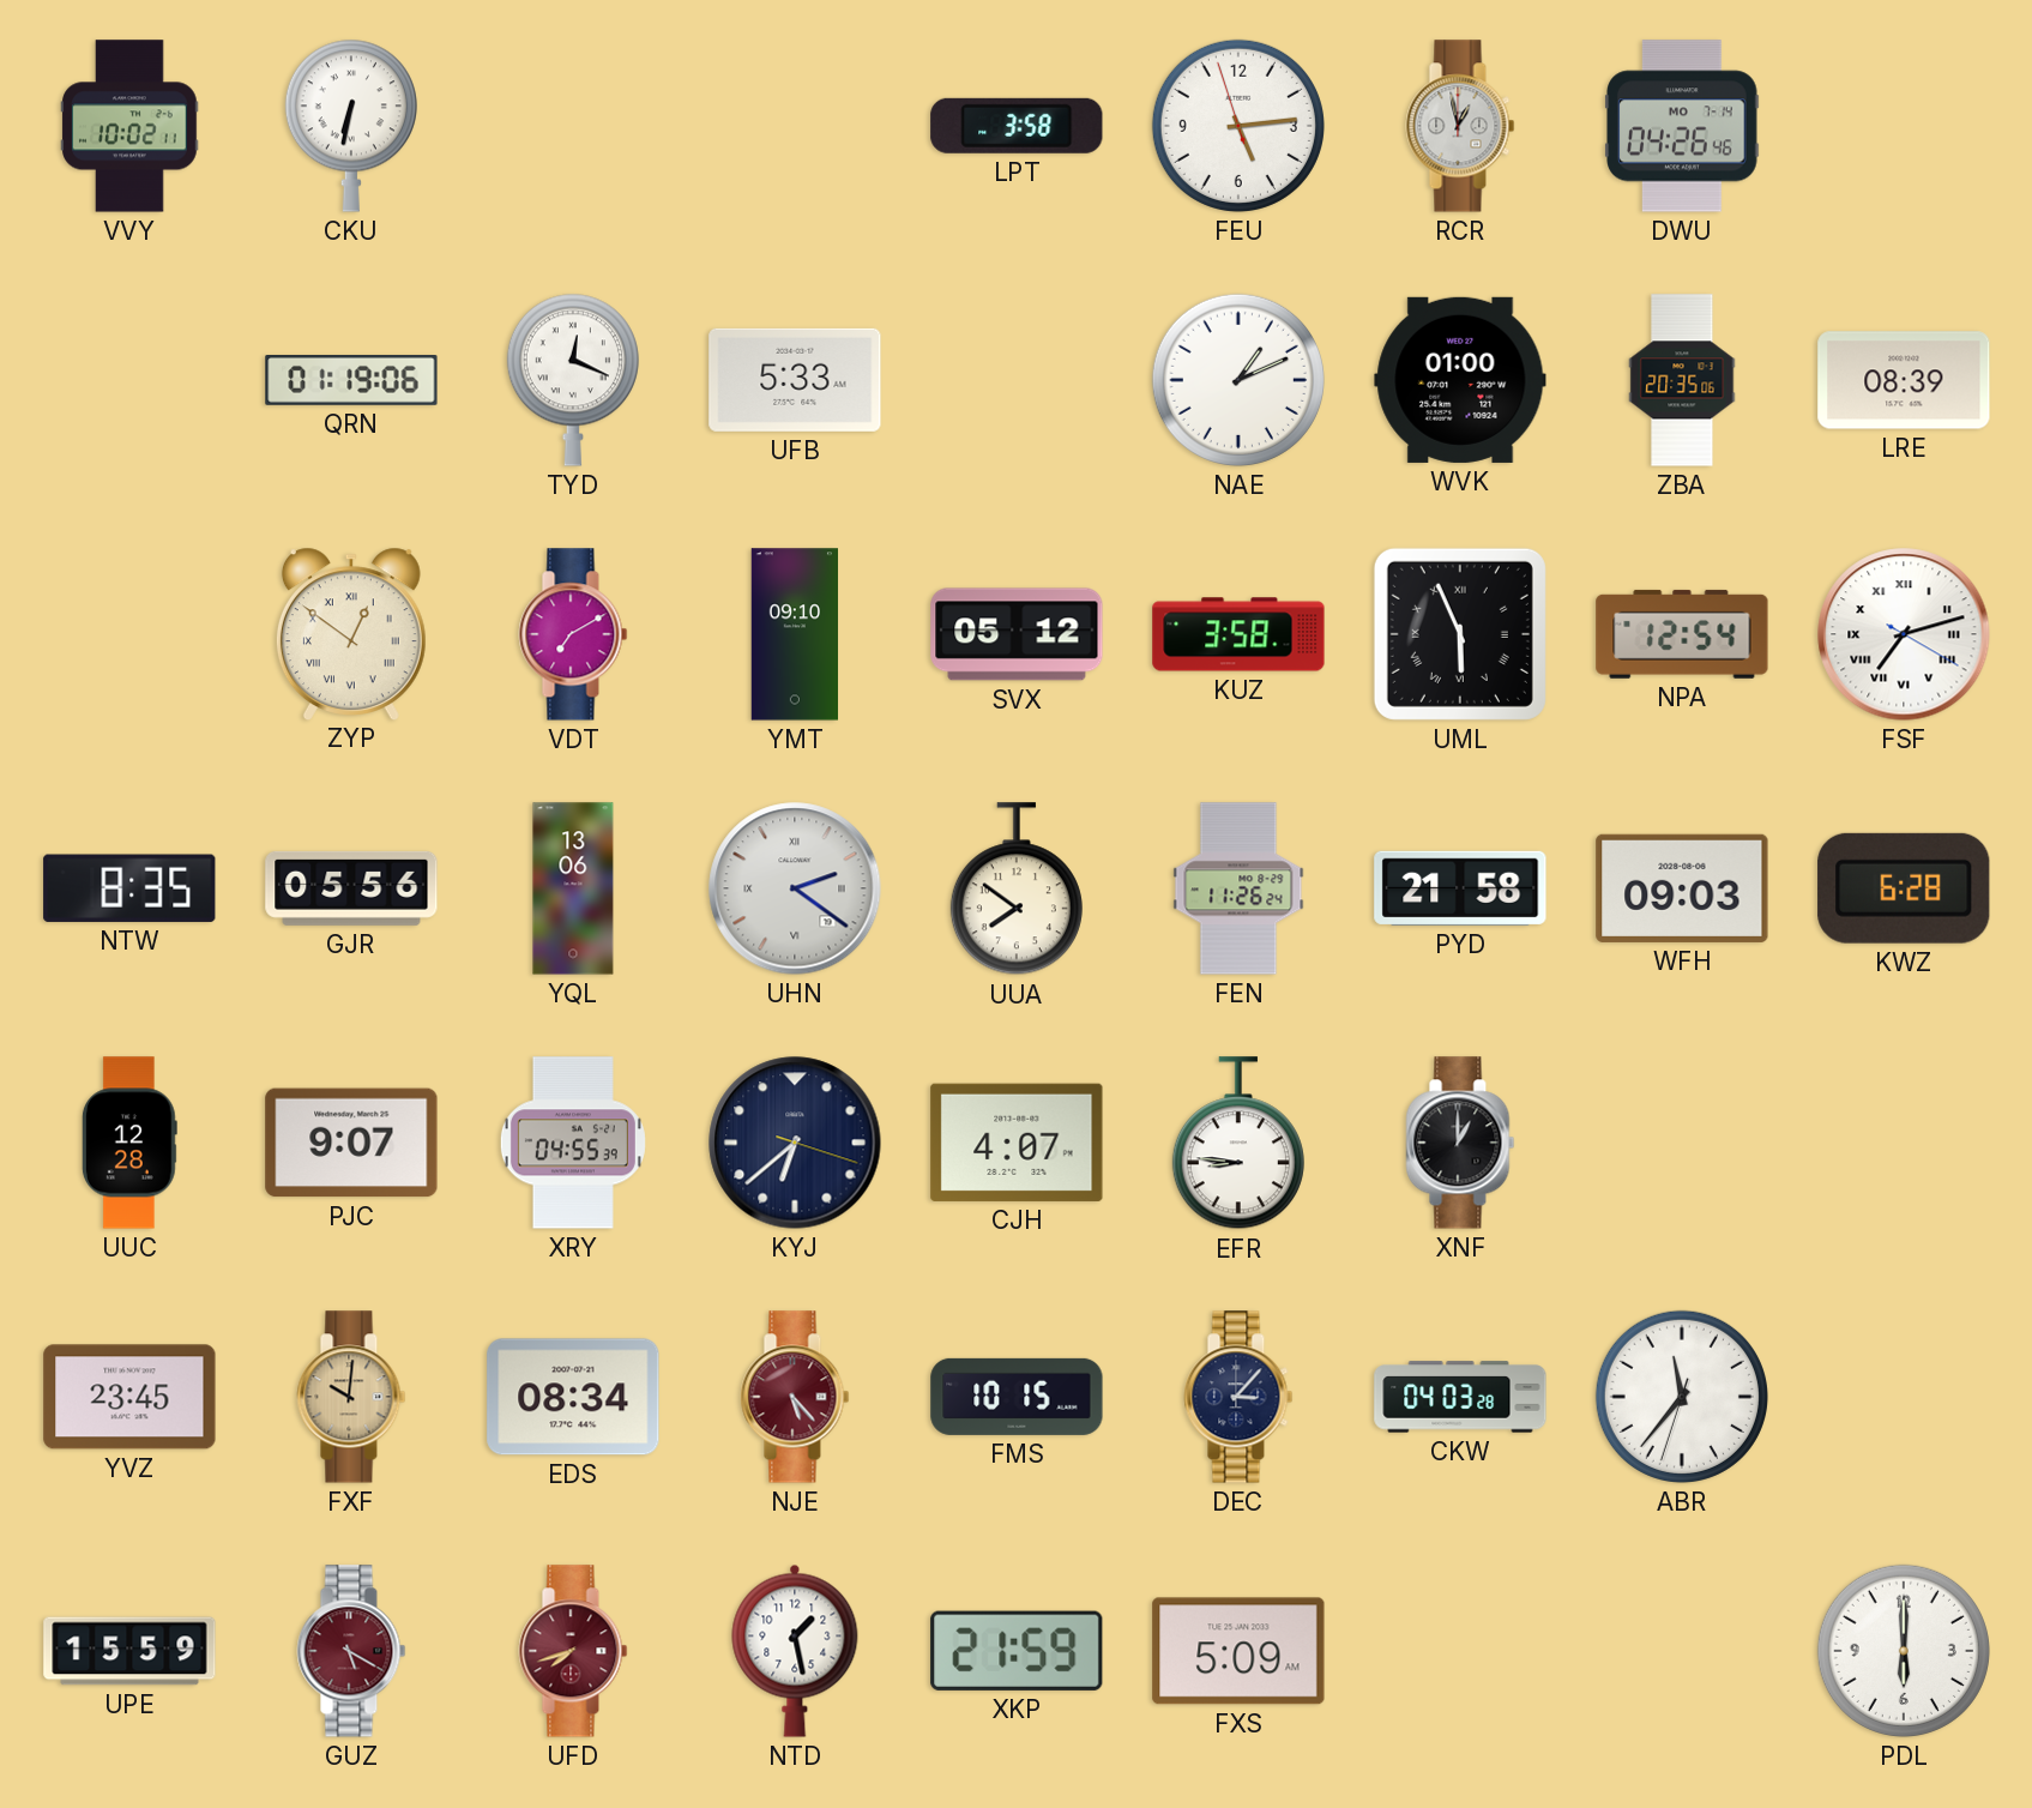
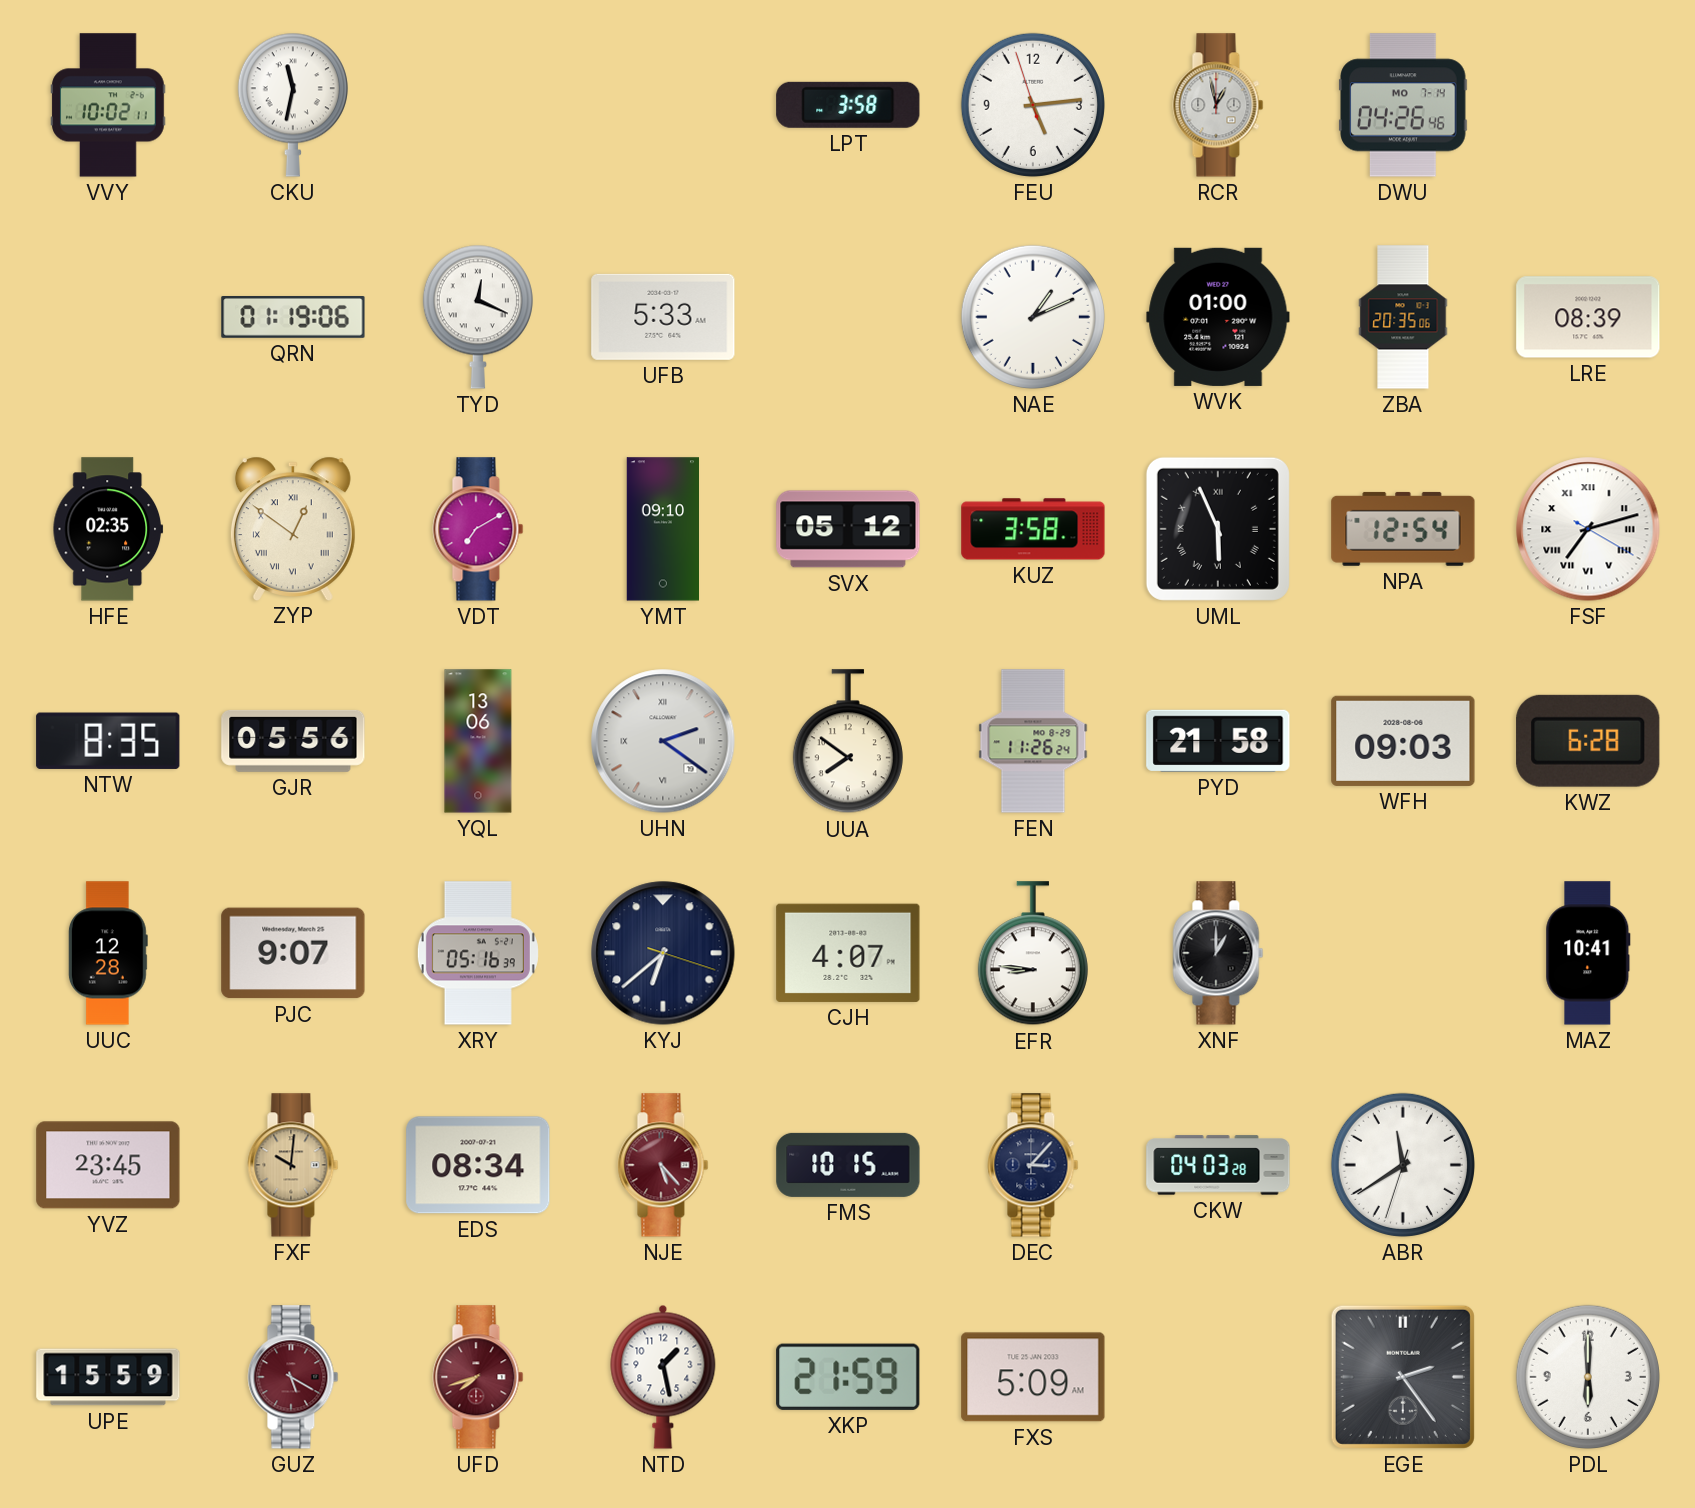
CKU: 6:32 -> 11:32 (293, 105)
HFE: none -> 02:35 (108, 529)
XRY: 04:55 -> 05:16 (478, 953)
MAZ: none -> 10:41 (1588, 953)
ABR: 11:36 -> 11:39 (1403, 1165)
EGE: none -> 2:24 (1403, 1377)
